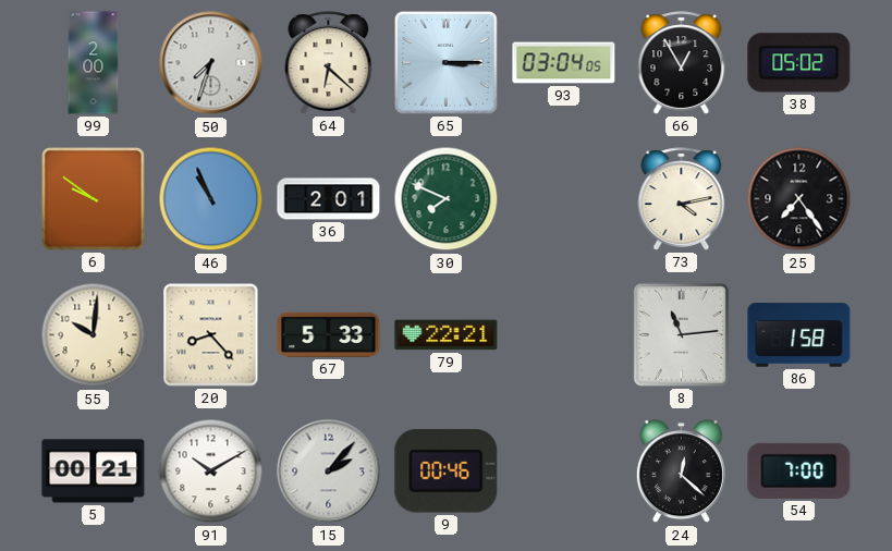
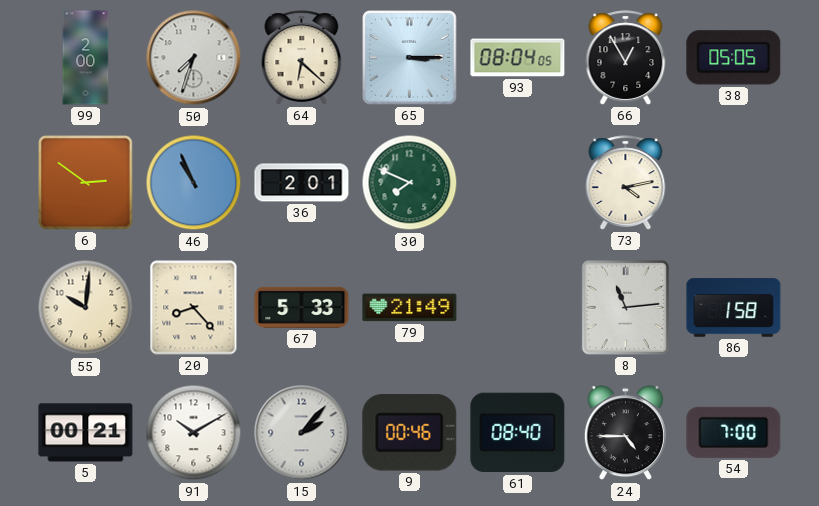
93: 03:04 -> 08:04 (518, 58)
38: 05:02 -> 05:05 (734, 58)
6: 9:51 -> 2:51 (86, 183)
25: 7:24 -> none (799, 199)
79: 22:21 -> 21:49 (410, 308)
61: none -> 08:40 (518, 433)
24: 12:22 -> 4:45 (625, 433)
